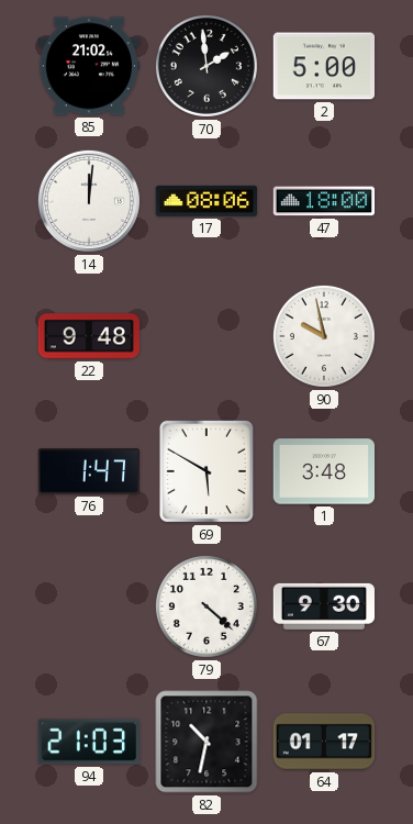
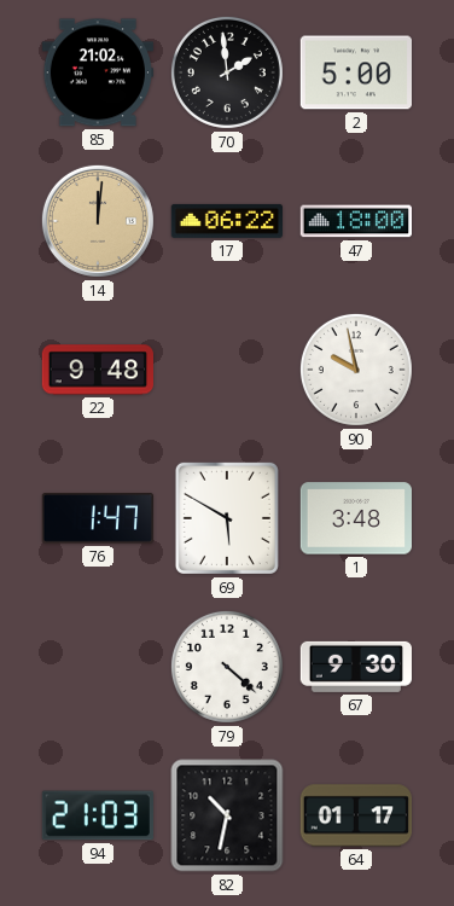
14 dial: white -> champagne (98, 221)
17: 08:06 -> 06:22 (226, 221)
